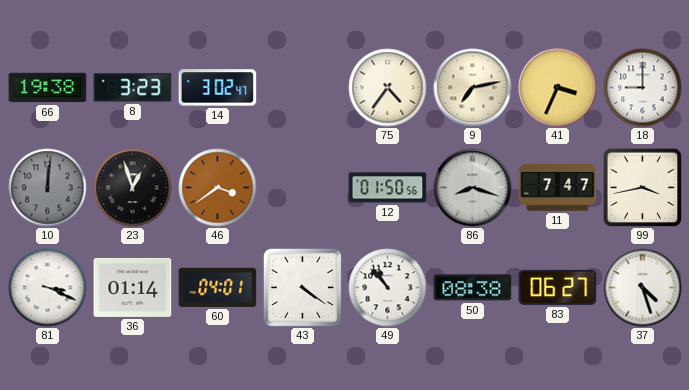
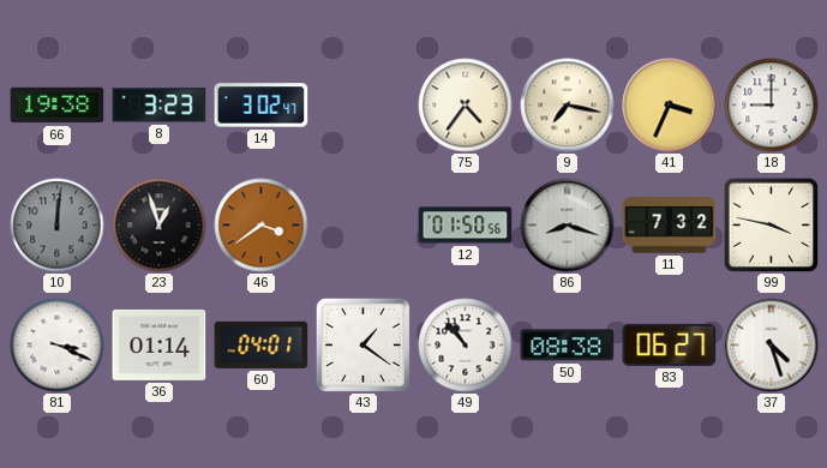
9: 7:13 -> 7:17 (568, 106)
11: 7:47 -> 7:32 (670, 226)
99: 3:43 -> 3:47 (771, 224)
43: 4:21 -> 1:21 (362, 344)
